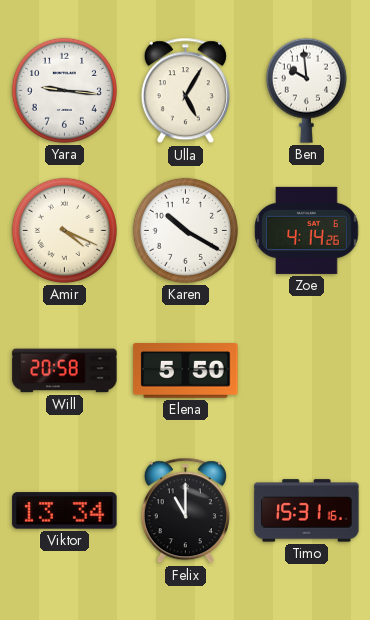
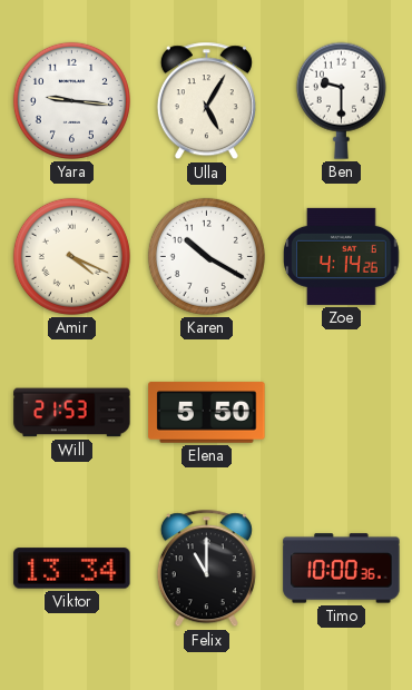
Ben: 9:59 -> 9:30 (341, 100)
Will: 20:58 -> 21:53 (72, 413)
Timo: 15:31 -> 10:00 (342, 569)
